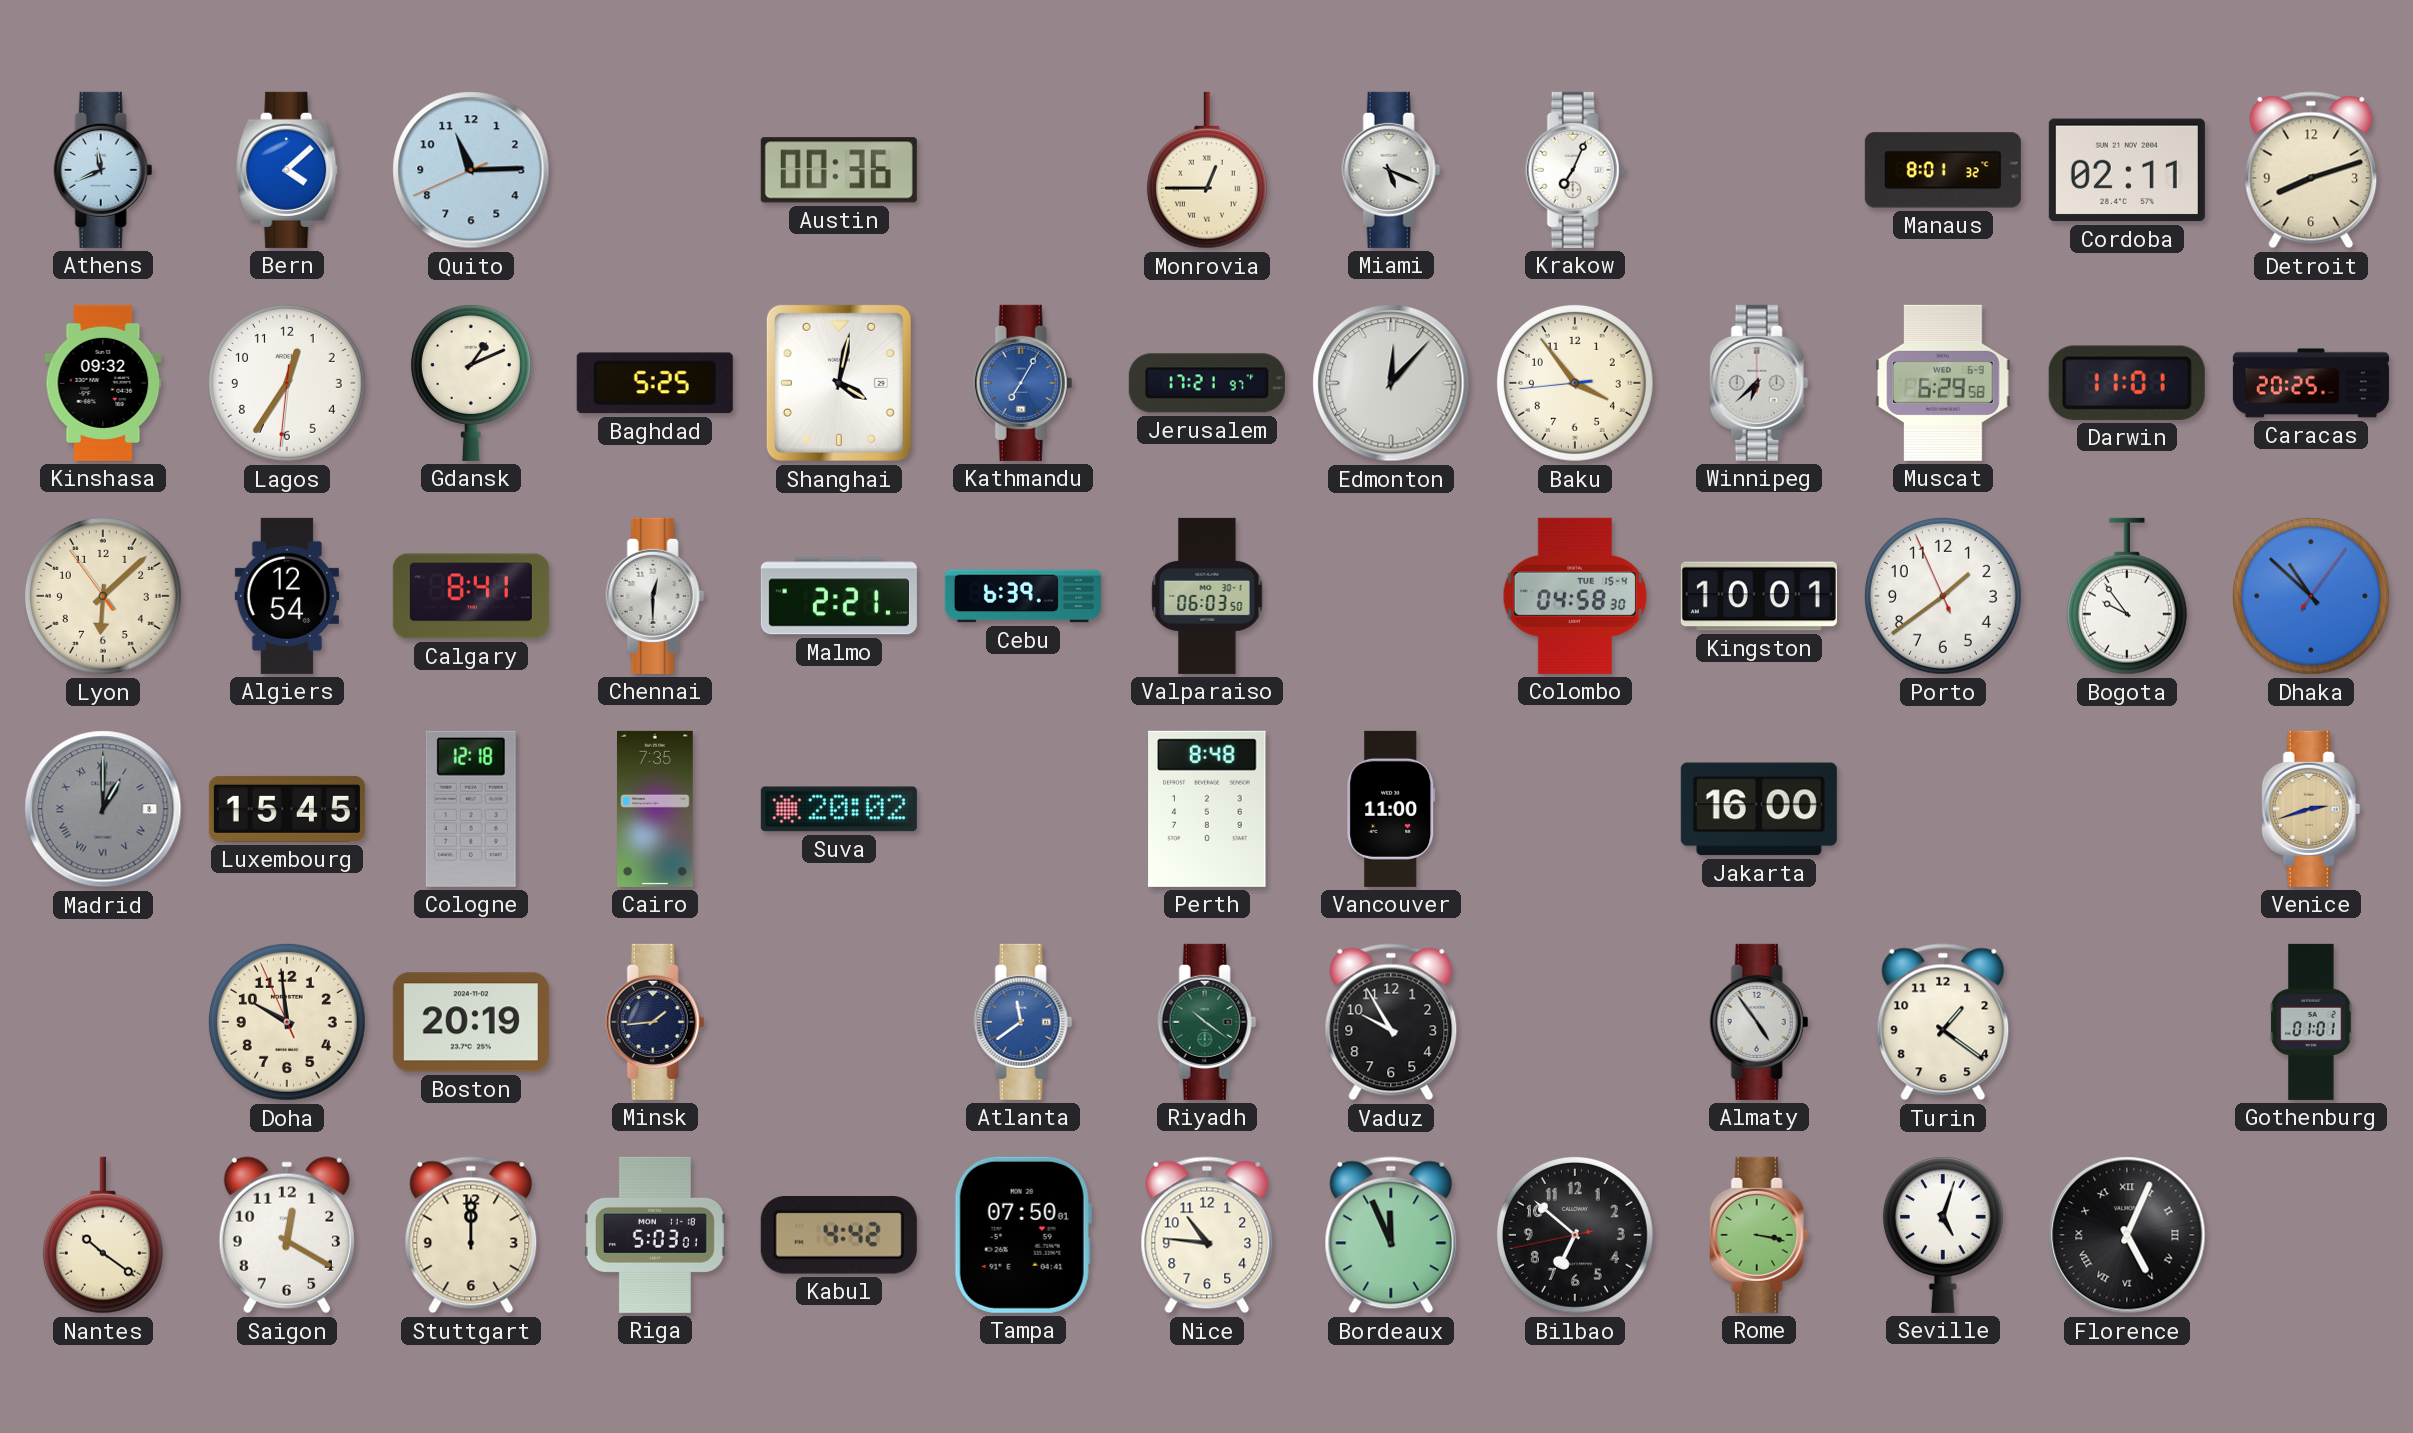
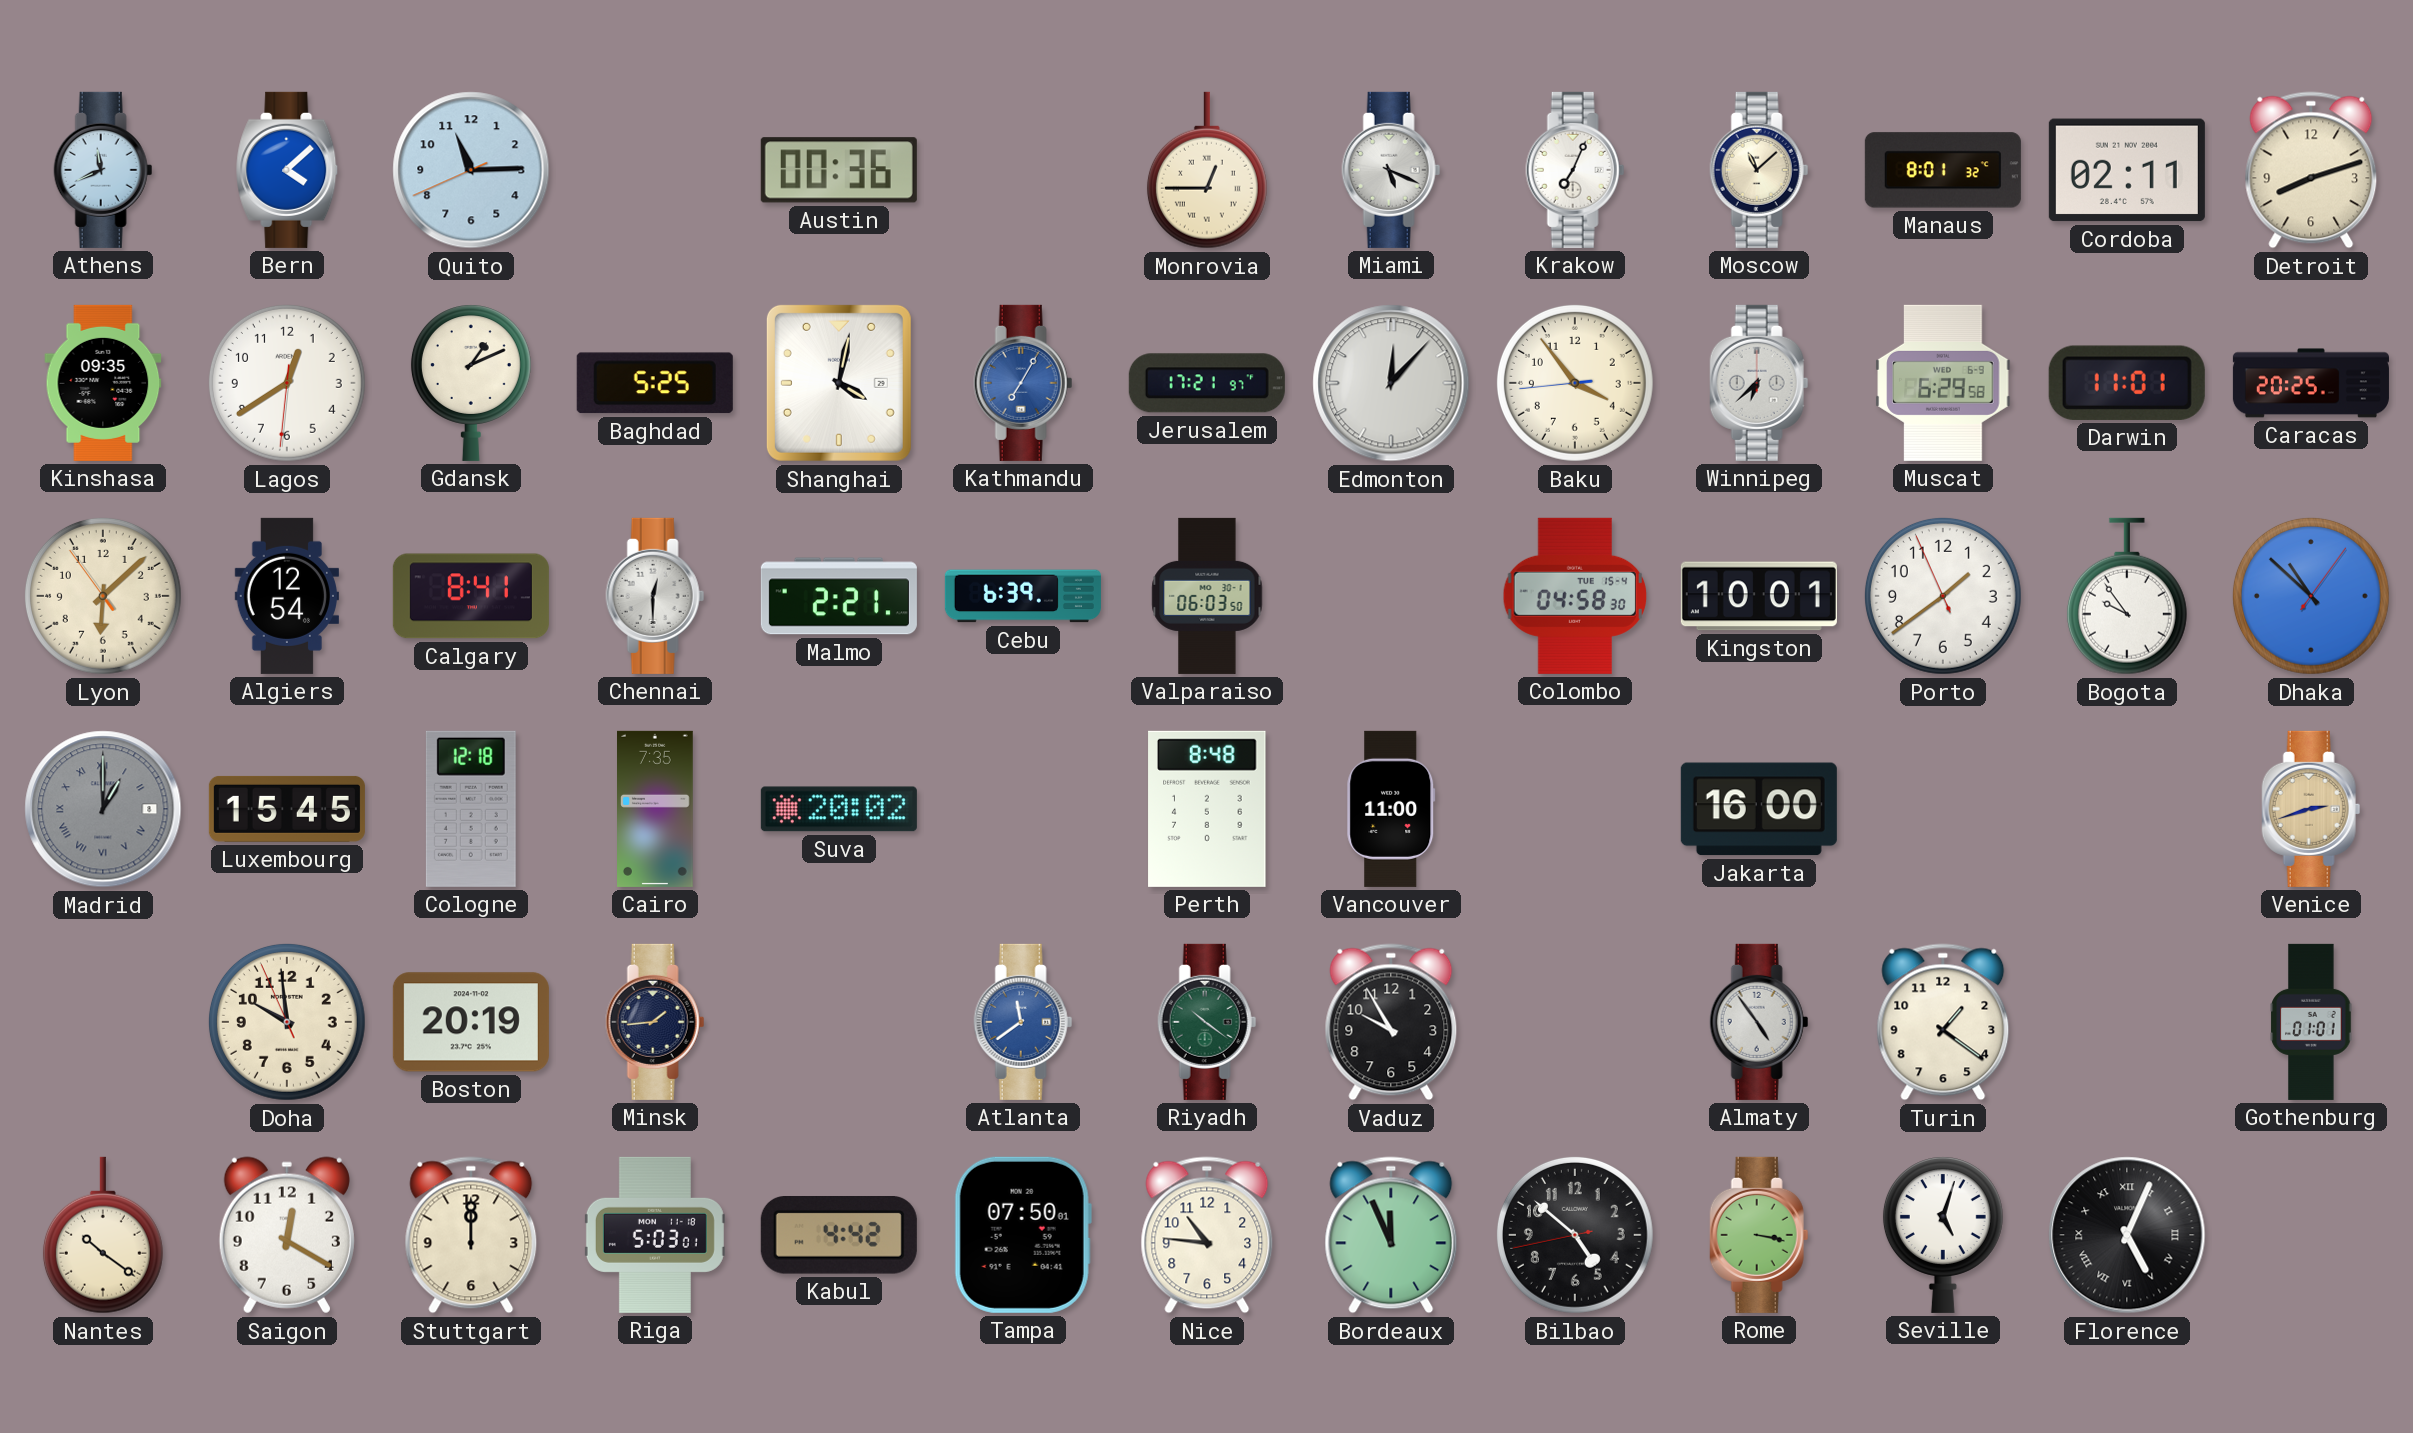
Moscow: none -> 11:08 (1759, 170)
Kinshasa: 09:32 -> 09:35 (103, 383)
Lagos: 12:35 -> 12:39 (287, 383)
Bilbao: 6:51 -> 4:51 (1575, 1235)
